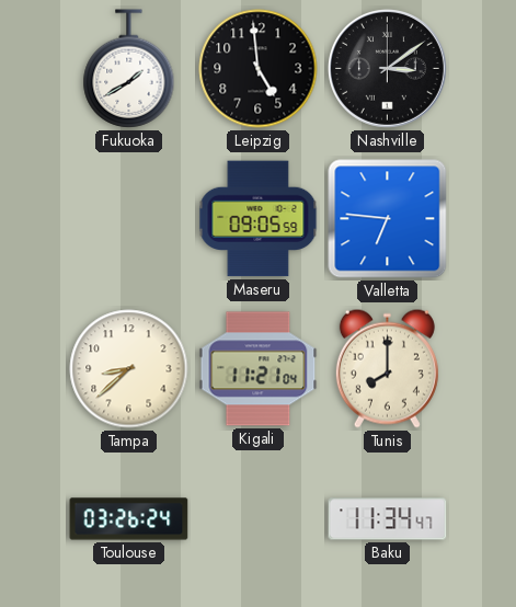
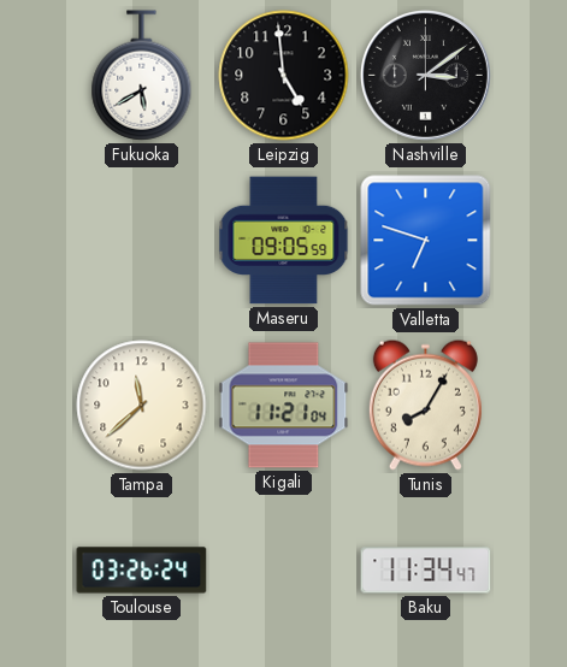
Fukuoka: 1:40 -> 5:40 (142, 76)
Valletta: 6:46 -> 6:48 (426, 241)
Tampa: 8:38 -> 11:38 (142, 406)
Tunis: 8:00 -> 8:05 (425, 405)
